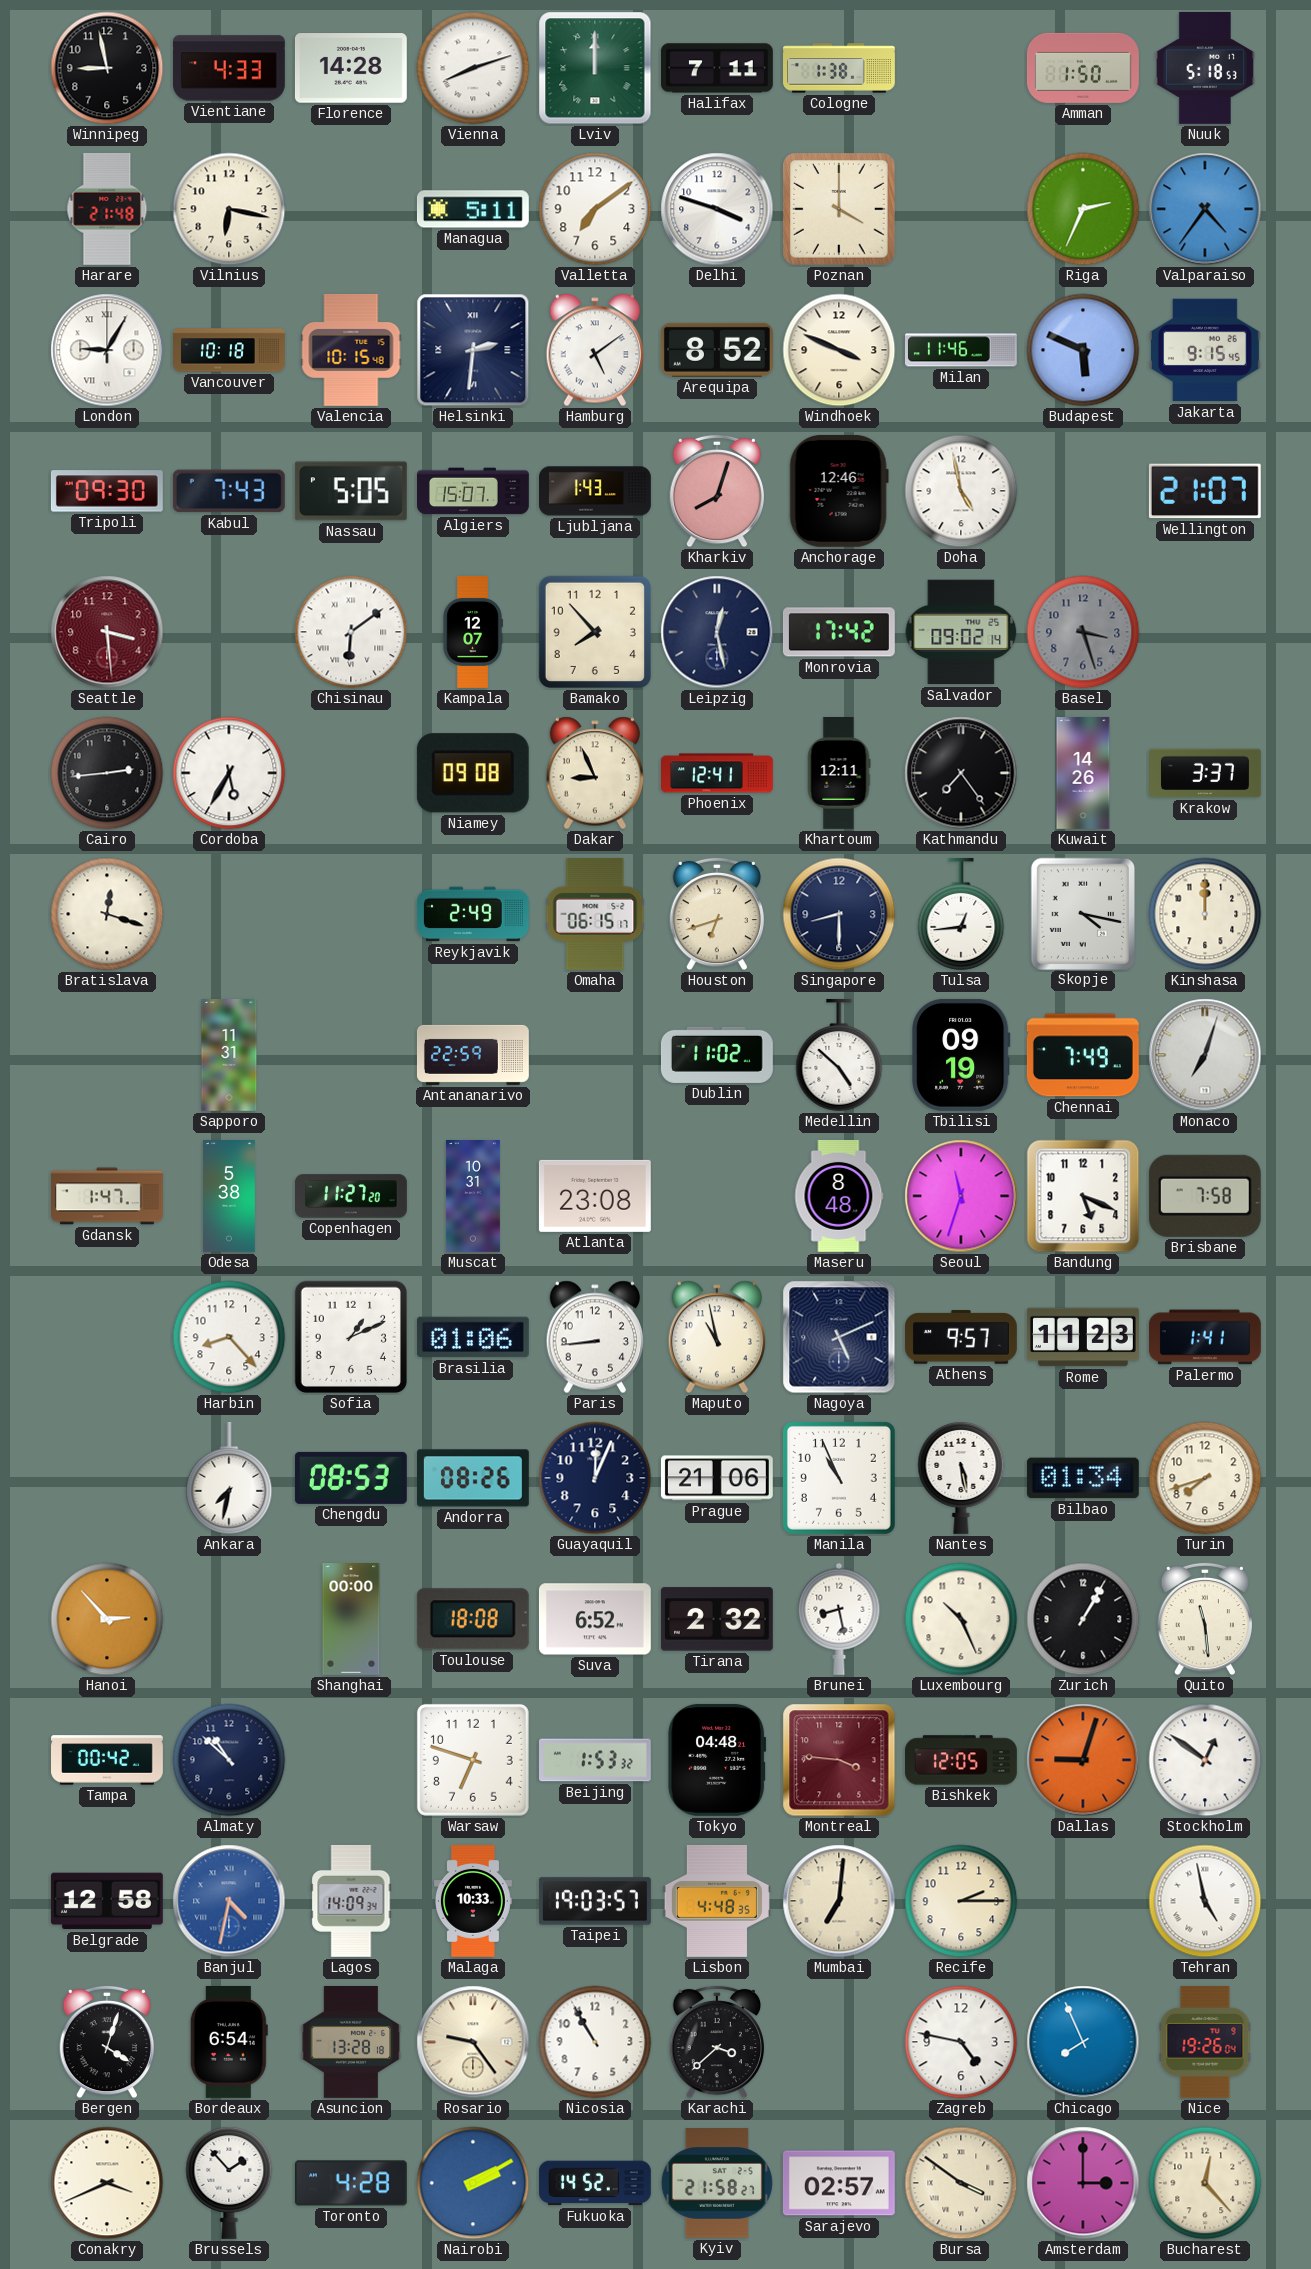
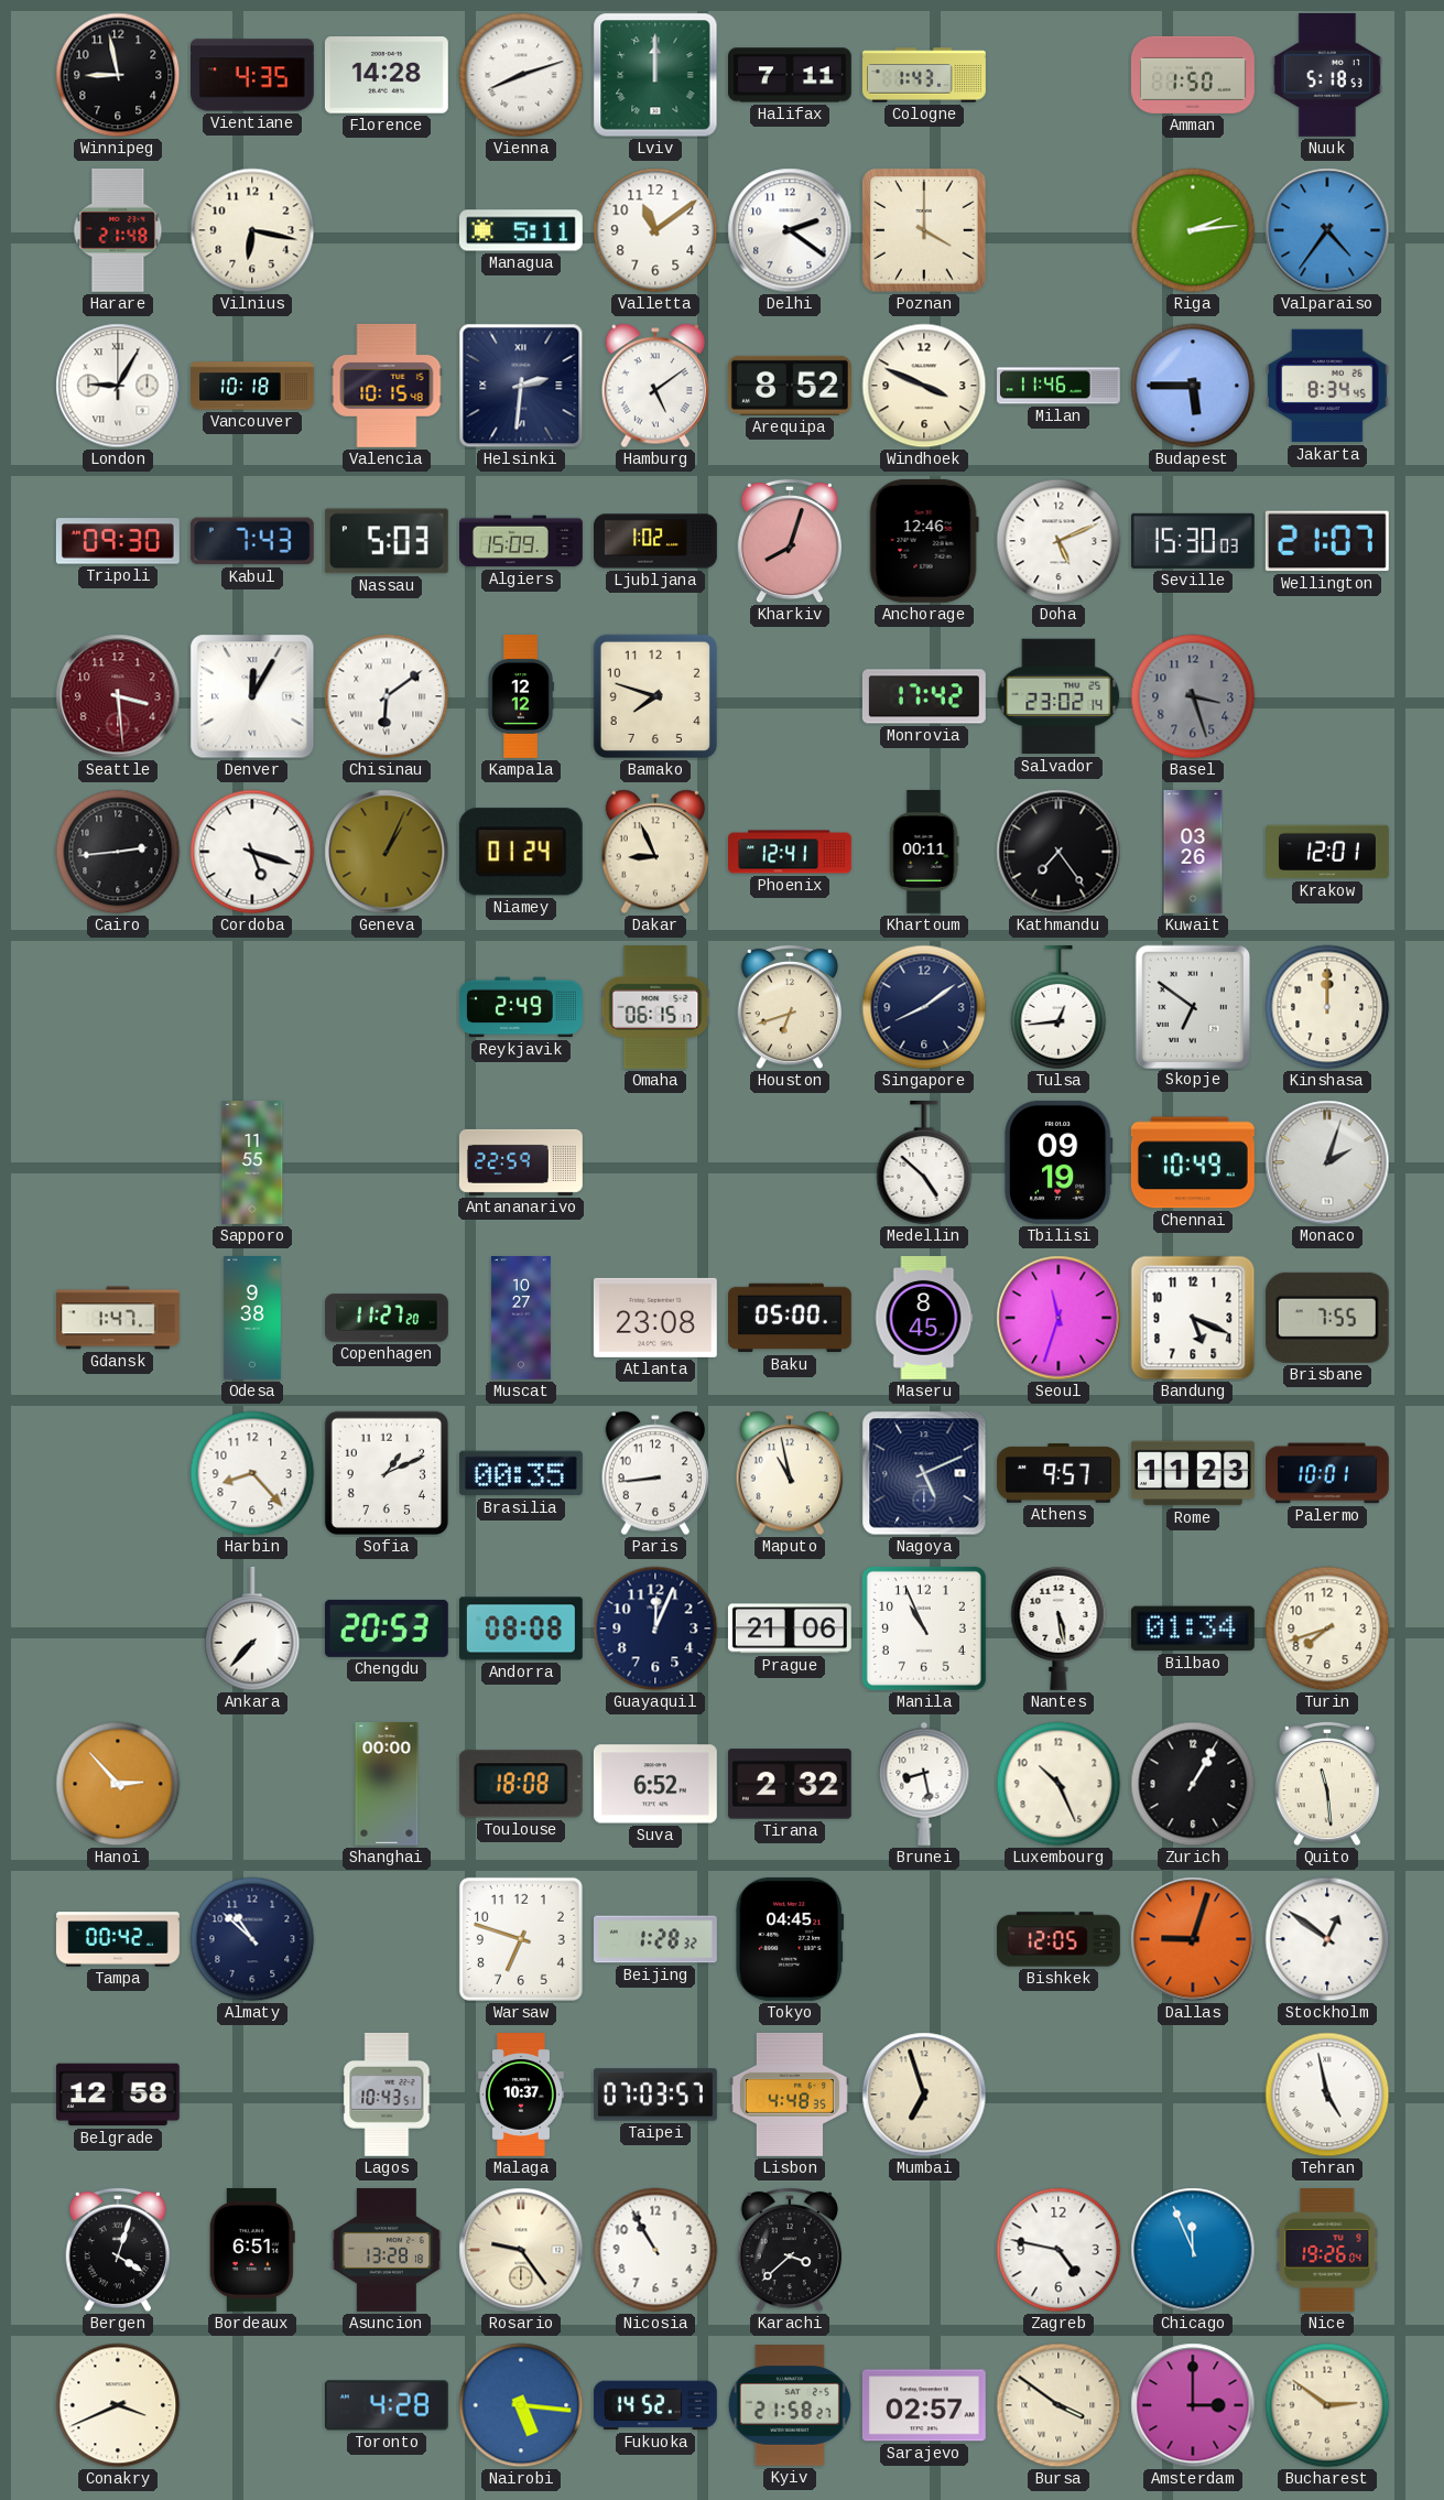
Vientiane: 4:33 -> 4:35 (252, 75)
Cologne: 1:38 -> 1:43 (925, 75)
Valletta: 7:09 -> 11:09 (655, 230)
Delhi: 3:48 -> 2:21 (790, 230)
Riga: 2:34 -> 2:14 (1193, 230)
Budapest: 5:49 -> 5:45 (1193, 386)
Jakarta: 9:15 -> 8:34 (1327, 386)
Nassau: 5:05 -> 5:03 (387, 541)
Algiers: 15:07 -> 15:09 (522, 541)
Ljubljana: 1:43 -> 1:02 (656, 541)
Doha: 4:58 -> 5:11 (1058, 541)
Seville: none -> 15:30 (1193, 541)
Denver: none -> 12:05 (252, 696)
Kampala: 12:07 -> 12:12 (521, 697)
Bamako: 7:53 -> 7:48 (655, 696)
Leipzig: 12:28 -> none (717, 632)
Salvador: 09:02 -> 23:02 (1058, 696)
Cordoba: 5:35 -> 5:18 (252, 852)
Geneva: none -> 1:04 (387, 852)
Niamey: 09:08 -> 01:24 (521, 852)
Khartoum: 12:11 -> 00:11 (924, 853)
Kuwait: 14:26 -> 03:26 (1193, 853)
Krakow: 3:37 -> 12:01 (1328, 852)
Bratislava: 12:18 -> none (107, 914)
Singapore: 8:30 -> 8:09 (924, 1007)
Skopje: 4:17 -> 6:51 (1192, 1006)
Sapporo: 11:31 -> 11:55 (252, 1164)
Dublin: 11:02 -> none (717, 1055)
Chennai: 7:49 -> 10:49 (1193, 1162)
Monaco: 7:03 -> 2:03 (1327, 1162)
Odesa: 5:38 -> 9:38 (253, 1319)
Muscat: 10:31 -> 10:27 (521, 1319)
Baku: none -> 05:00 (791, 1318)
Maseru: 8:48 -> 8:45 (924, 1318)
Brisbane: 7:58 -> 7:55 (1327, 1318)
Brasilia: 01:06 -> 00:35 (521, 1473)
Palermo: 1:41 -> 10:01 (1327, 1473)
Ankara: 7:32 -> 7:37 (252, 1628)
Chengdu: 08:53 -> 20:53 (387, 1628)
Andorra: 08:26 -> 08:08 (521, 1628)
Beijing: 1:53 -> 1:28 (656, 1939)
Tokyo: 04:48 -> 04:45 (790, 1939)
Montreal: 3:46 -> none (839, 1760)
Banjul: 4:32 -> none (229, 1901)
Lagos: 14:09 -> 10:43 (387, 2095)
Malaga: 10:33 -> 10:37 (521, 2096)
Taipei: 19:03 -> 07:03 (655, 2095)
Mumbai: 7:01 -> 6:57 (924, 2095)
Recife: 2:15 -> none (961, 1901)
Bordeaux: 6:54 -> 6:51 (252, 2250)
Chicago: 7:56 -> 11:56 (1193, 2250)
Brussels: 1:53 -> none (229, 2183)
Nairobi: 2:10 -> 5:16 (521, 2405)
Bucharest: 12:23 -> 2:51 (1327, 2405)
